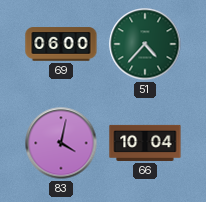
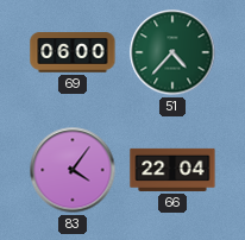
83: 4:02 -> 4:06 (73, 170)
66: 10:04 -> 22:04 (172, 170)
